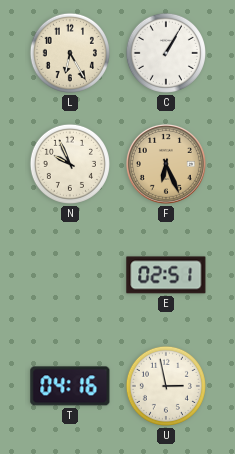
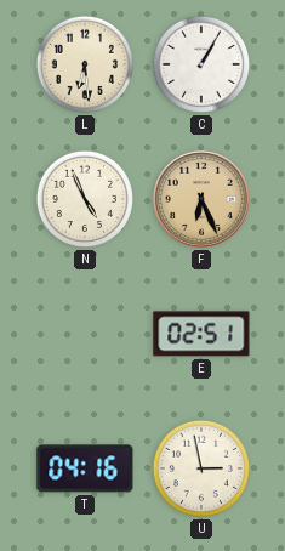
L: 6:25 -> 6:29 (85, 64)
N: 9:56 -> 4:56 (85, 199)
